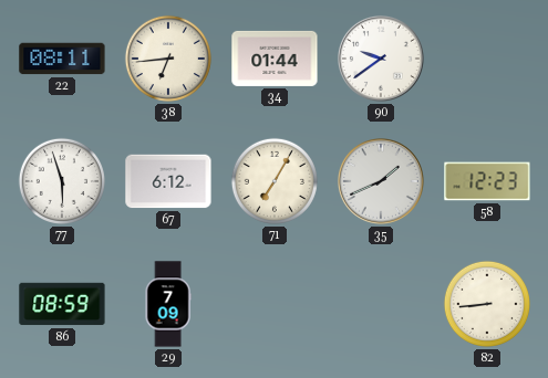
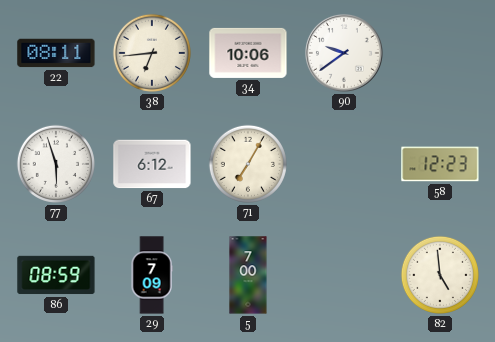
34: 01:44 -> 10:06 (248, 53)
35: 1:41 -> none (382, 182)
5: none -> 7:00 (248, 275)
82: 8:44 -> 4:59 (440, 275)
